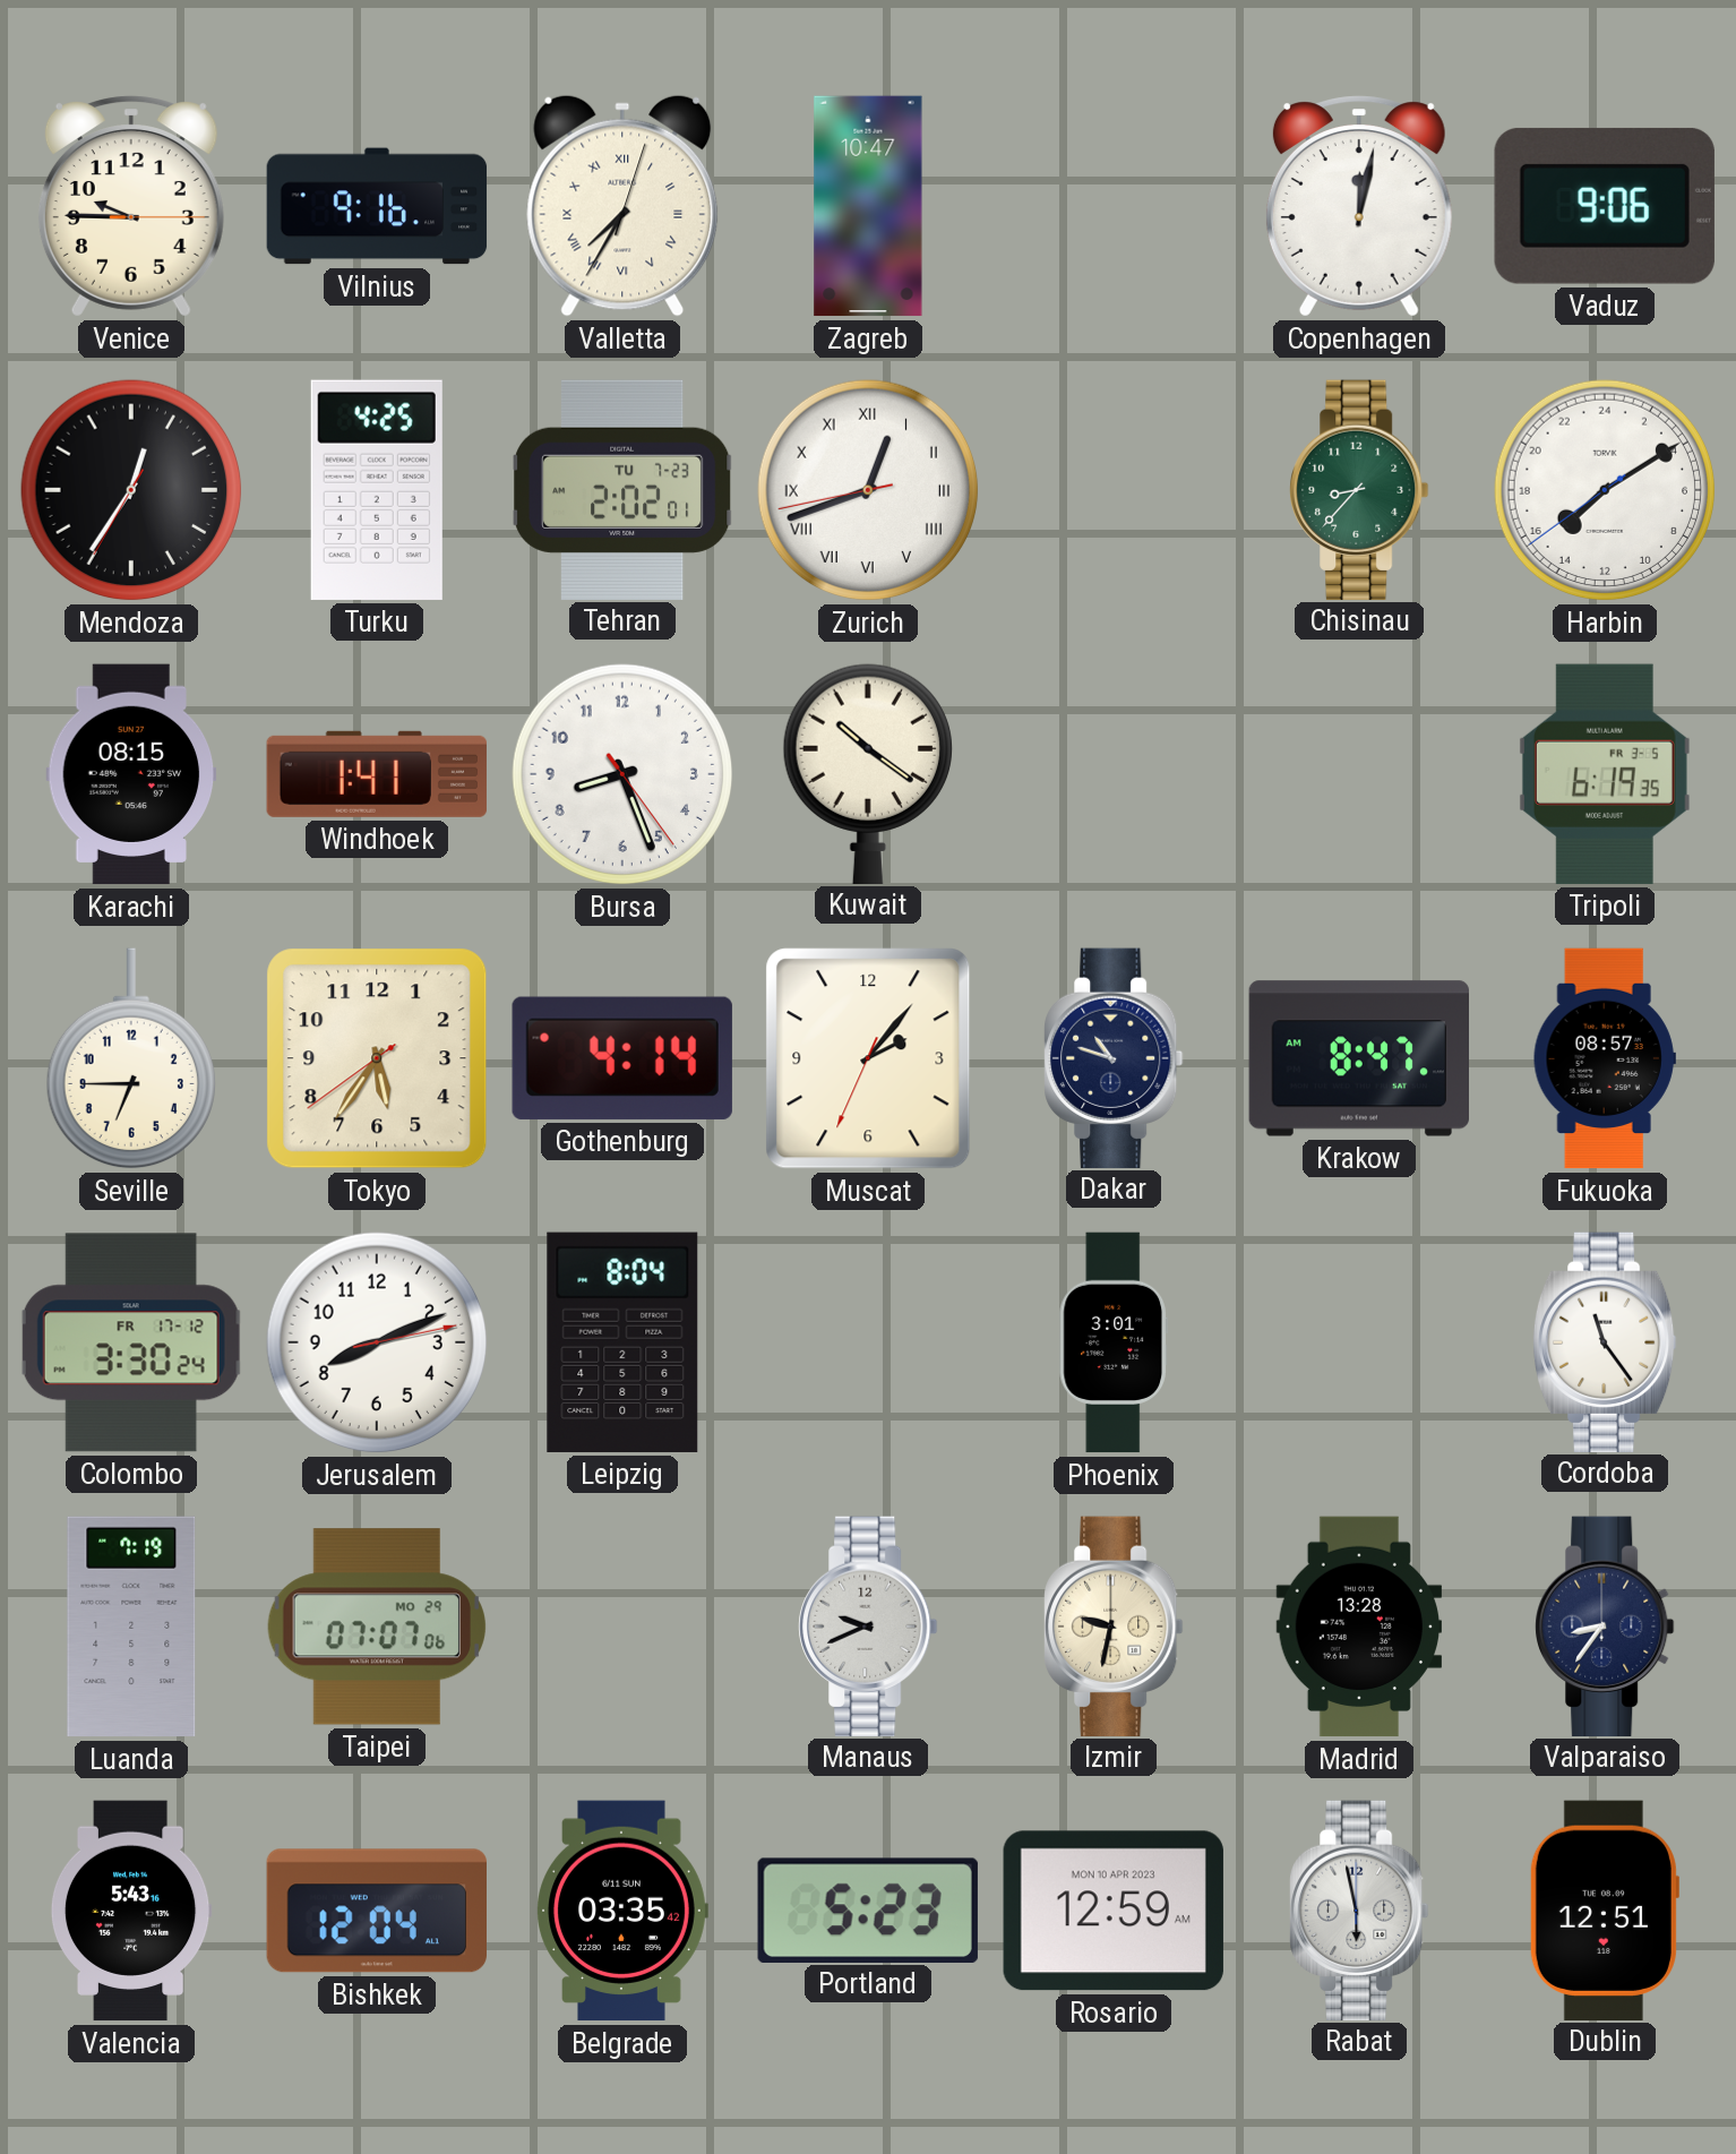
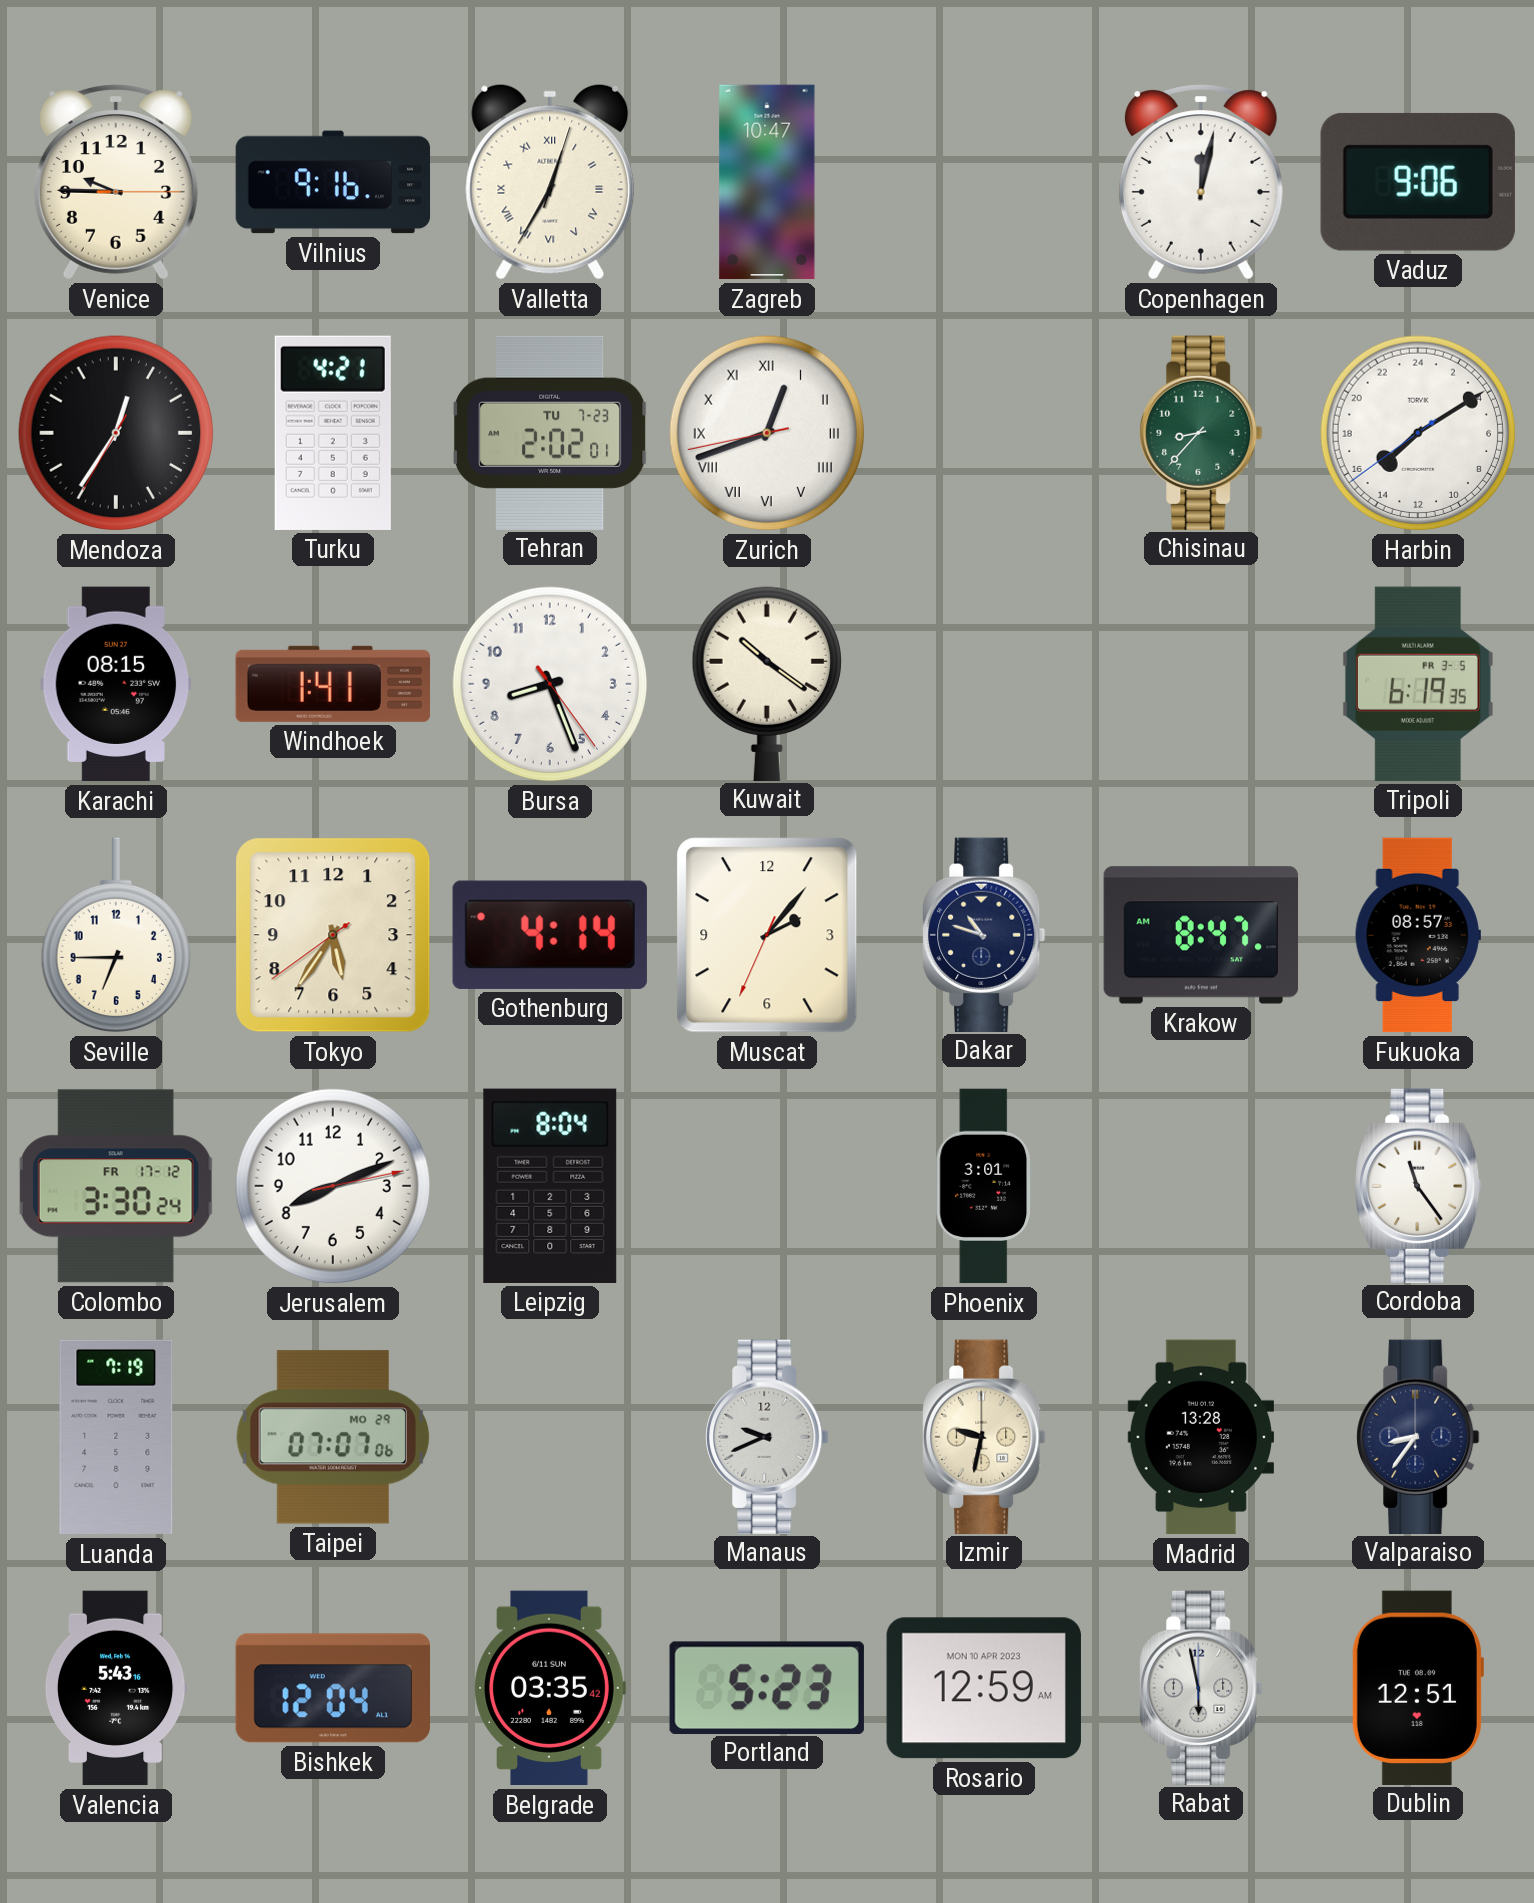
Valletta: 7:35 -> 12:35 (550, 182)
Turku: 4:25 -> 4:21 (333, 433)
